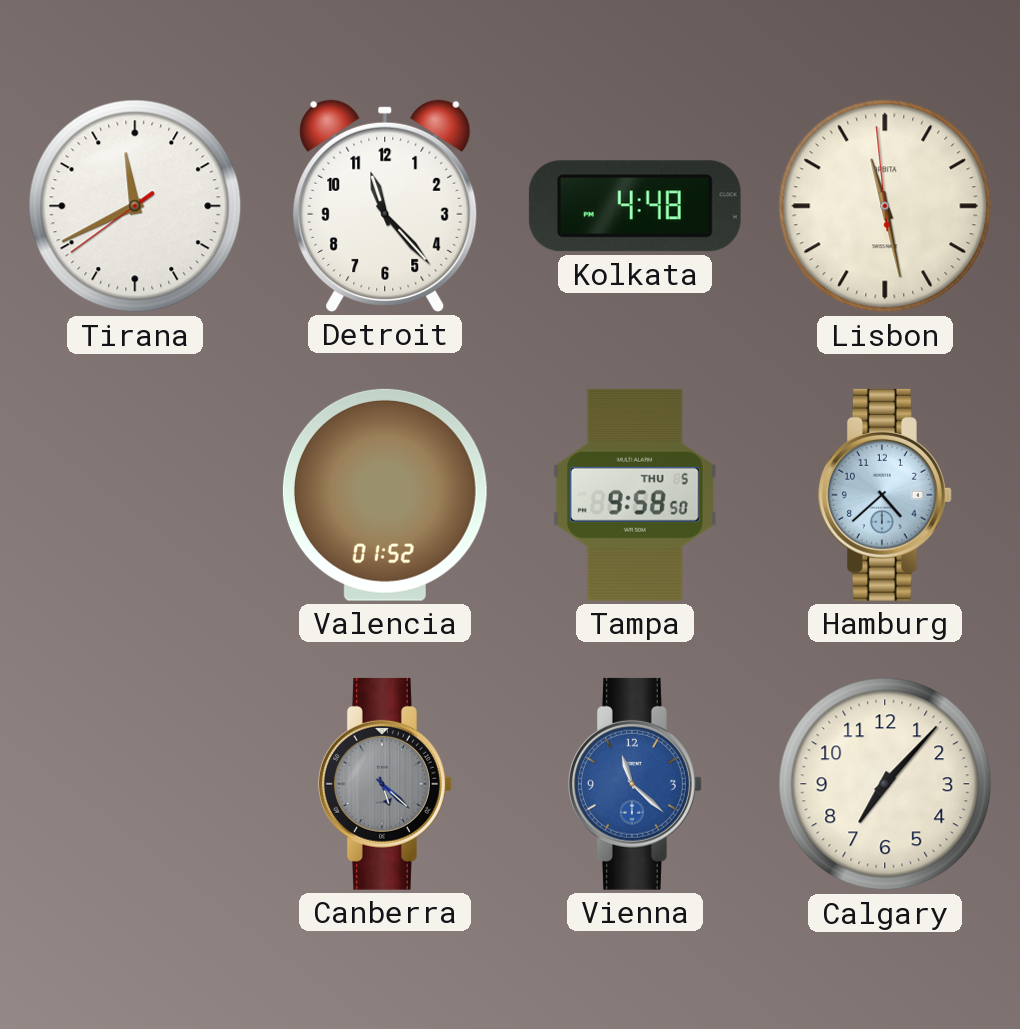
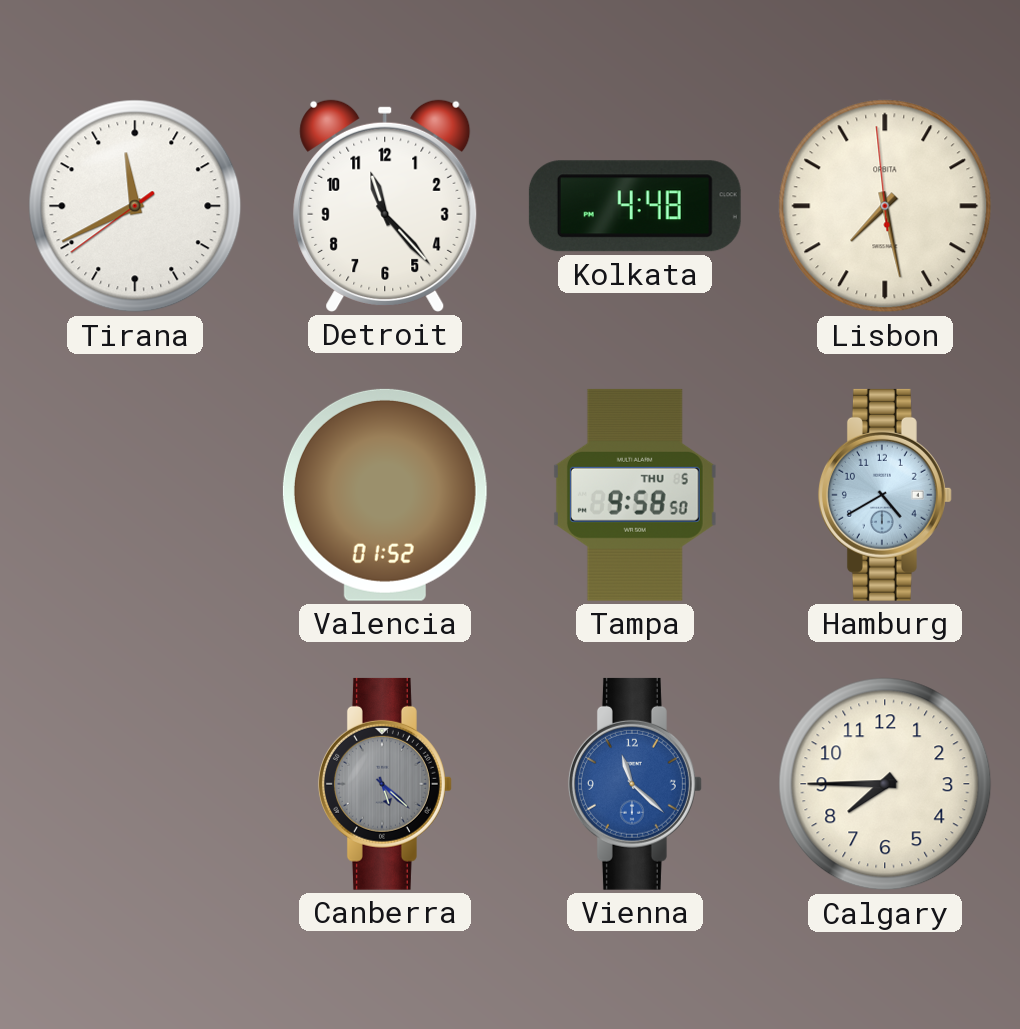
Lisbon: 11:27 -> 7:27 (885, 206)
Hamburg: 4:38 -> 4:40 (885, 495)
Calgary: 7:07 -> 7:45 (885, 784)
